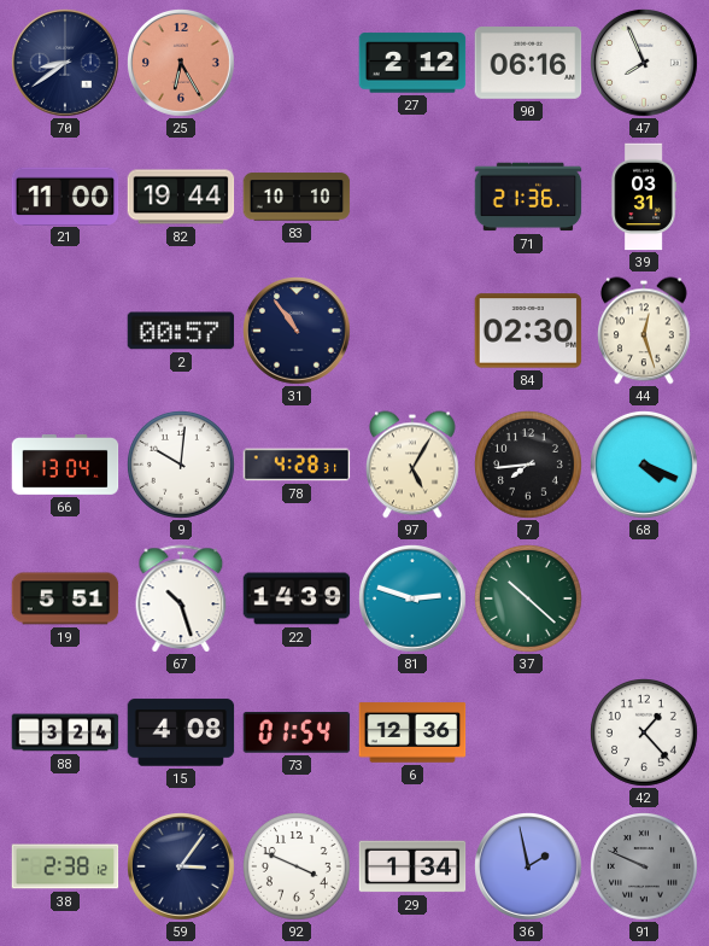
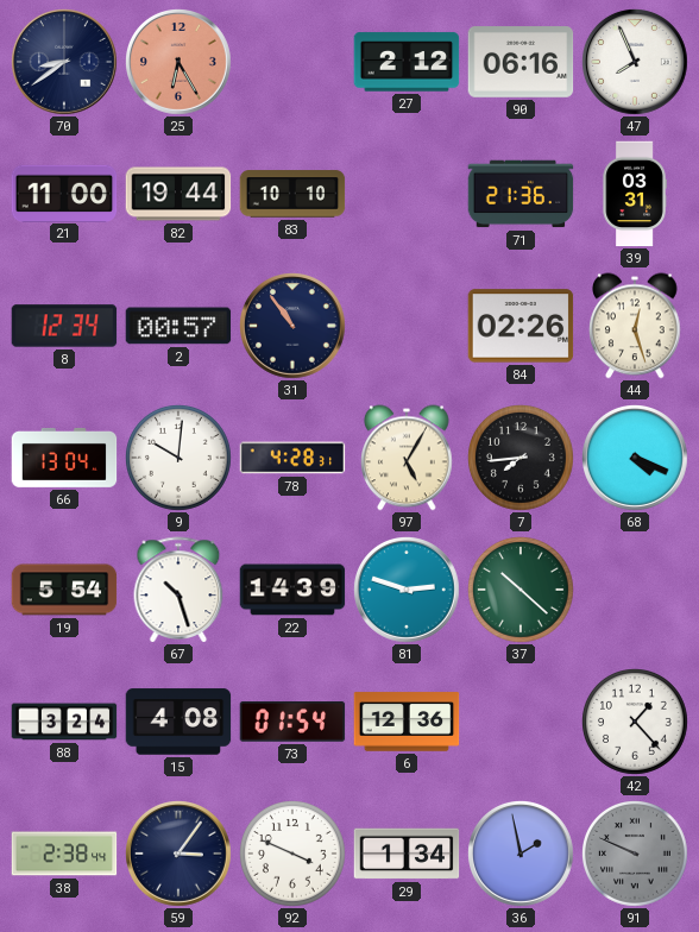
8: none -> 12:34 (64, 326)
84: 02:30 -> 02:26 (521, 326)
19: 5:51 -> 5:54 (64, 590)
38: 2:38:12 -> 2:38:44 (64, 854)
